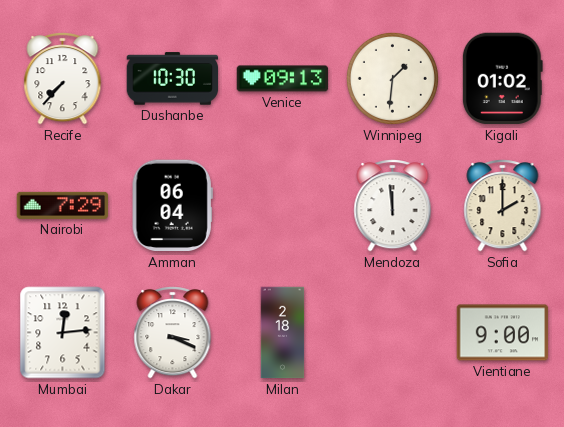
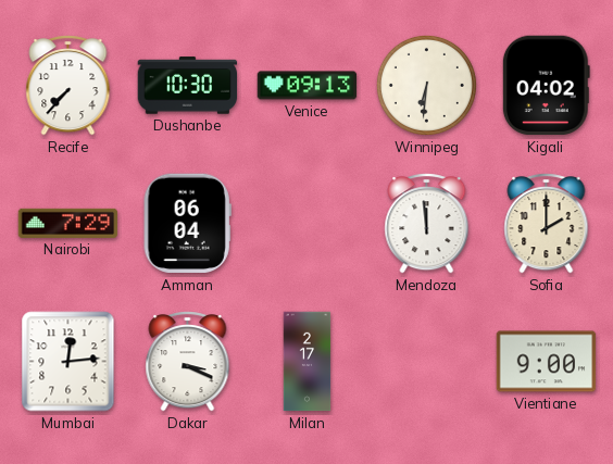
Winnipeg: 1:31 -> 6:31 (426, 85)
Kigali: 01:02 -> 04:02 (546, 86)
Milan: 2:18 -> 2:17 (308, 362)
